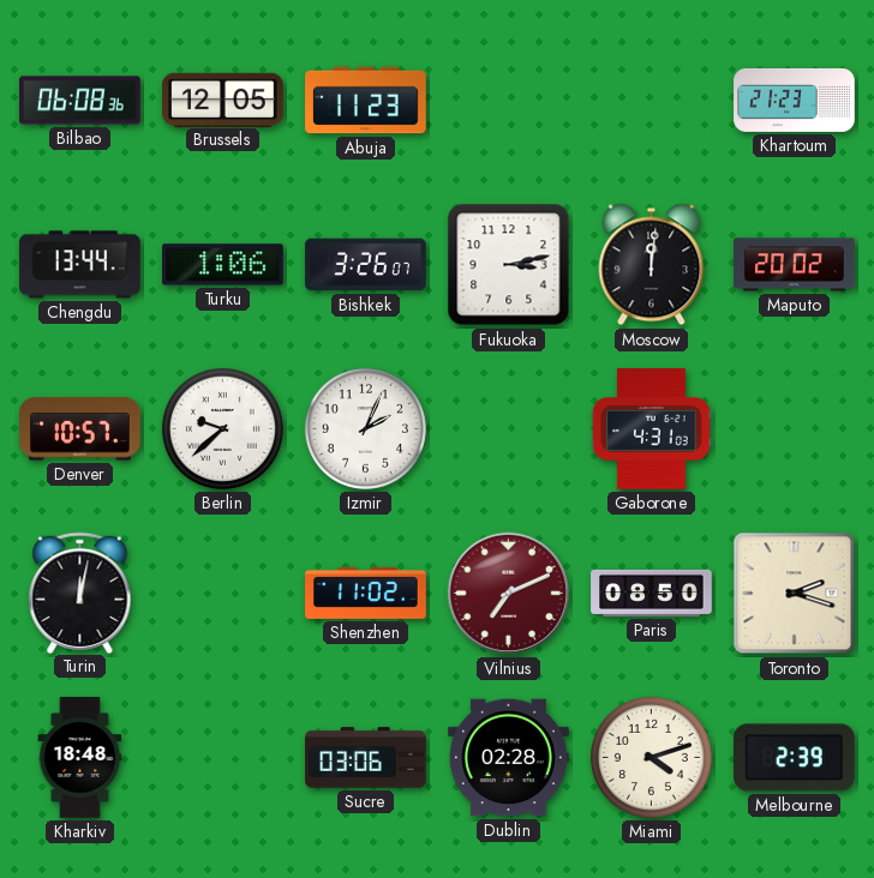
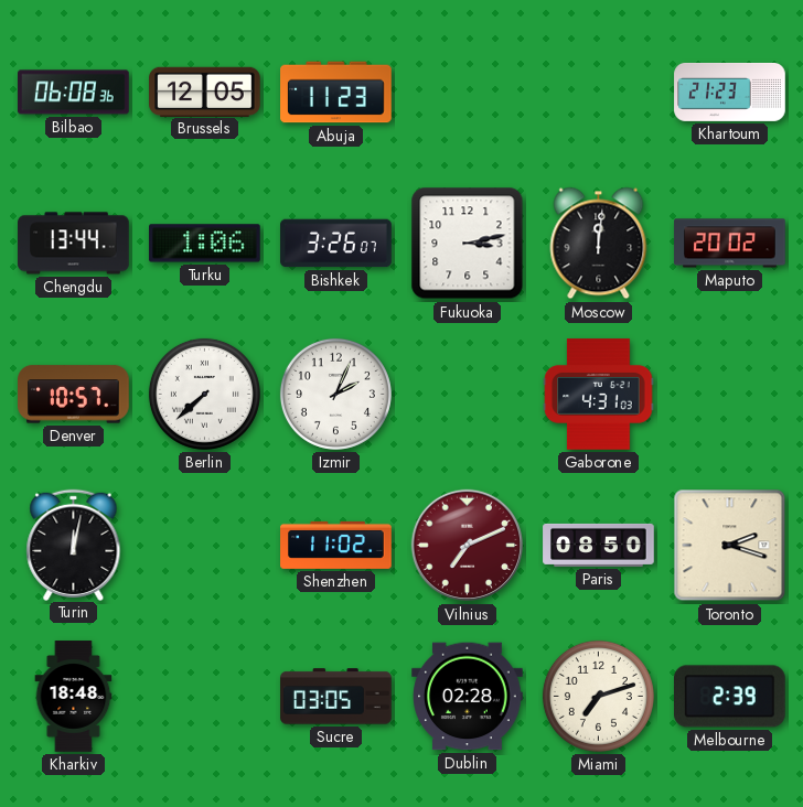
Berlin: 9:38 -> 7:38 (204, 394)
Sucre: 03:06 -> 03:05 (336, 697)
Miami: 4:12 -> 7:12 (598, 696)
